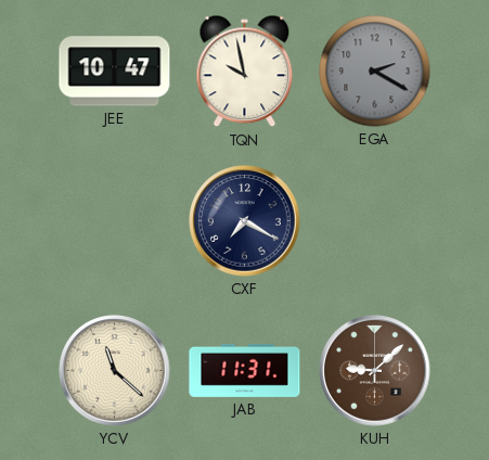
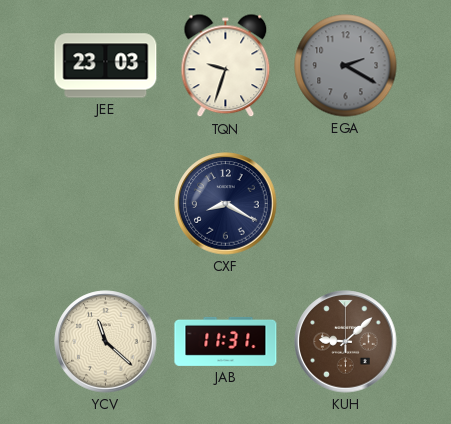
JEE: 10:47 -> 23:03 (106, 66)
TQN: 9:58 -> 9:33 (226, 66)
CXF: 7:20 -> 8:20 (226, 204)
